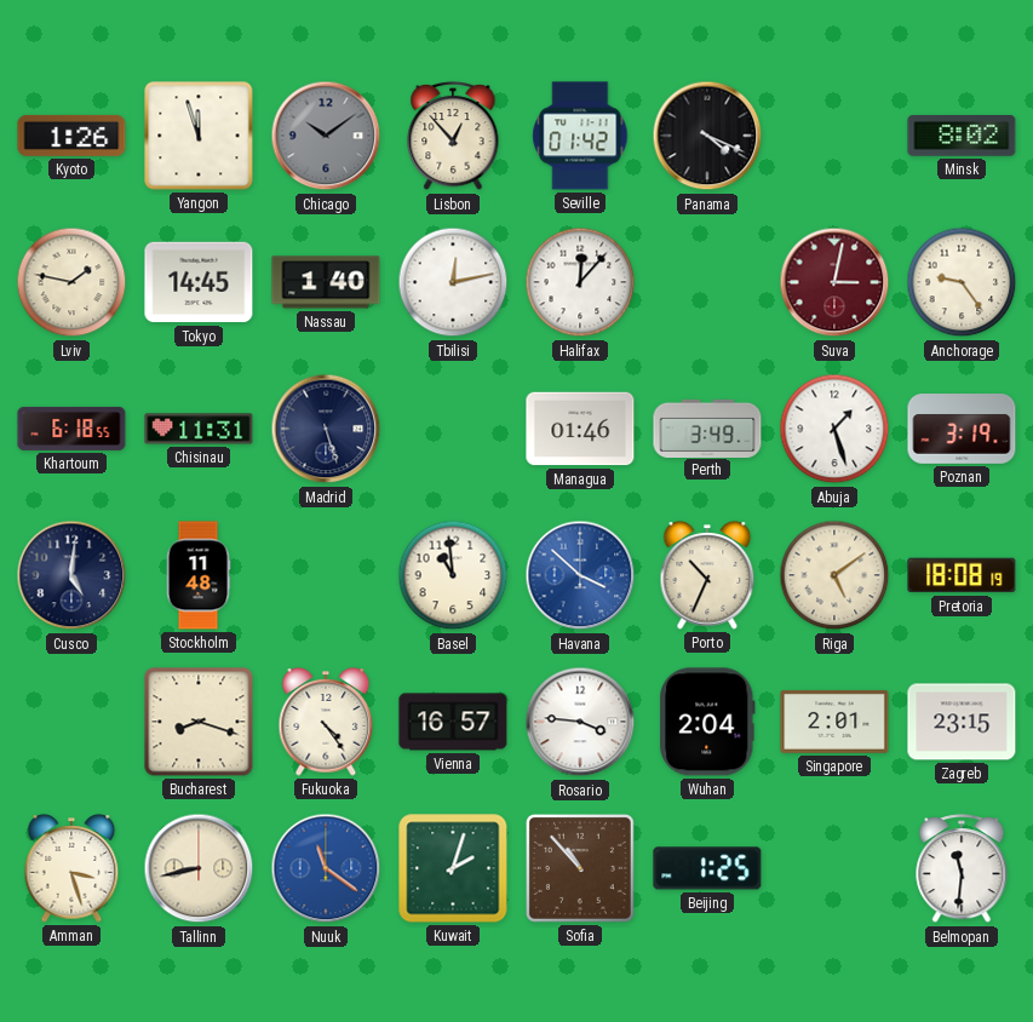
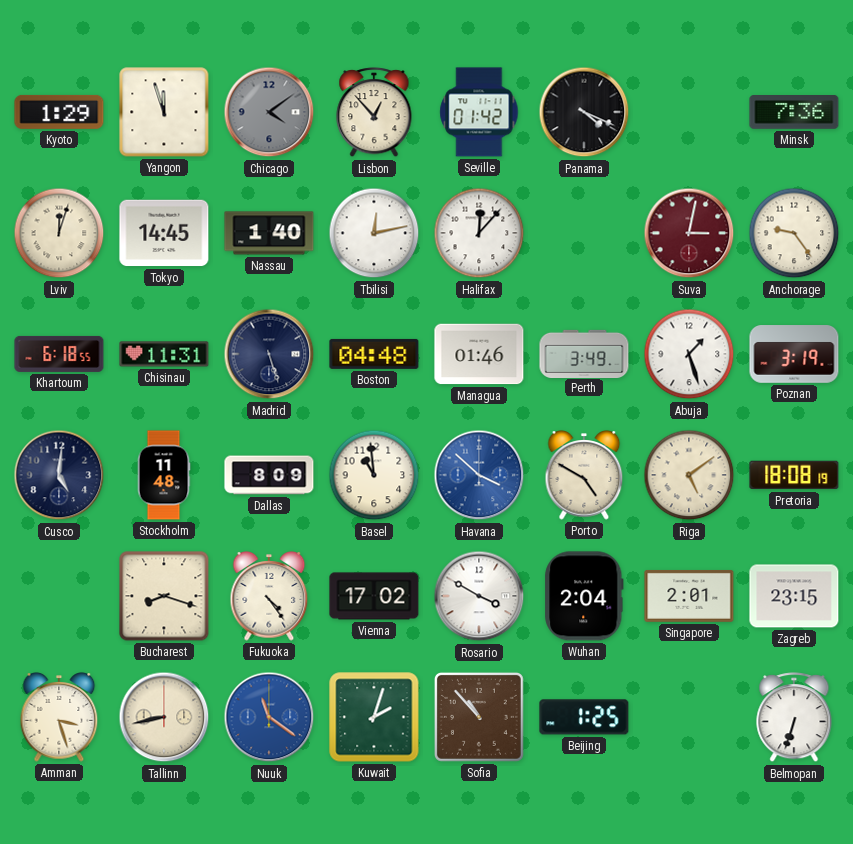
Kyoto: 1:26 -> 1:29 (59, 112)
Chicago: 10:09 -> 4:09 (269, 112)
Minsk: 8:02 -> 7:36 (794, 113)
Lviv: 1:47 -> 12:03 (59, 233)
Boston: none -> 04:48 (374, 354)
Dallas: none -> 8:09 (269, 475)
Porto: 10:34 -> 4:50 (584, 475)
Vienna: 16:57 -> 17:02 (374, 596)
Rosario: 3:46 -> 3:50 (479, 596)
Belmopan: 11:31 -> 6:33 (794, 718)
